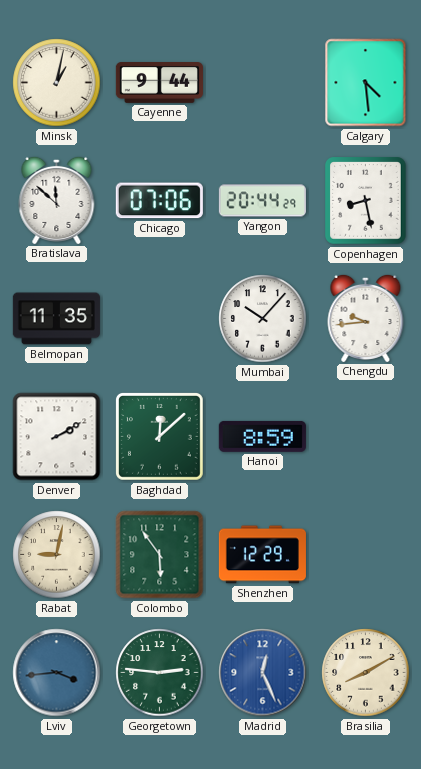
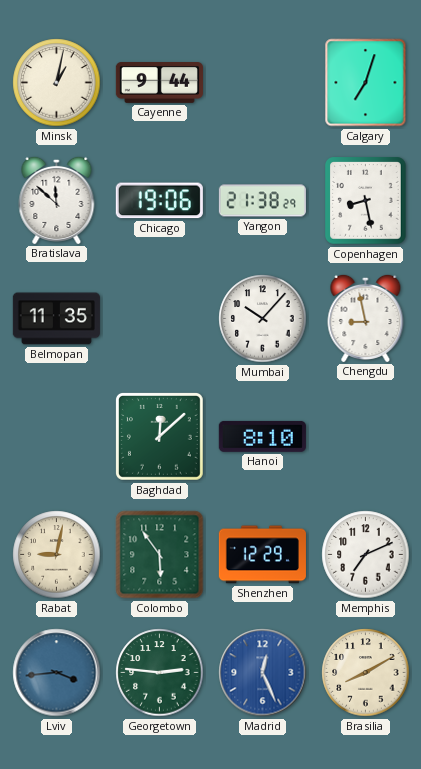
Calgary: 4:29 -> 7:03 (366, 83)
Chicago: 07:06 -> 19:06 (159, 201)
Yangon: 20:44 -> 21:38 (262, 201)
Chengdu: 9:44 -> 8:58 (366, 318)
Denver: 2:10 -> none (57, 437)
Hanoi: 8:59 -> 8:10 (262, 436)
Memphis: none -> 7:11 (366, 555)
